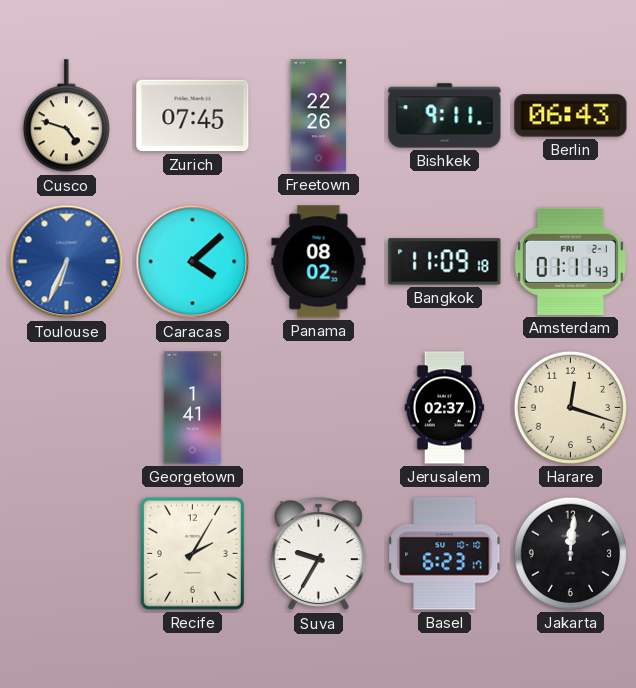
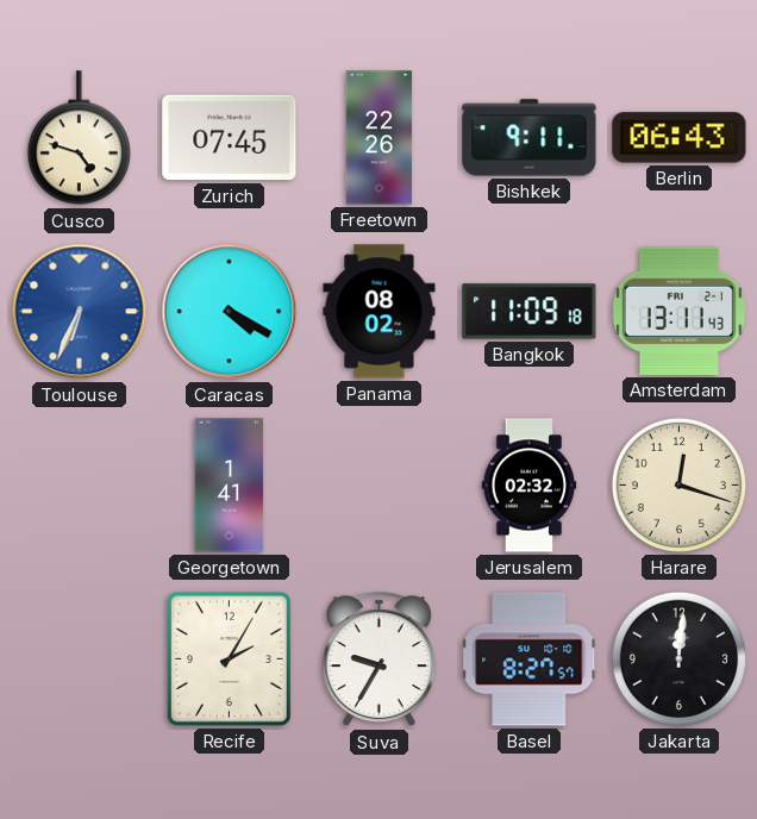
Caracas: 4:08 -> 4:20 (230, 312)
Amsterdam: 01:11 -> 13:11 (678, 311)
Jerusalem: 02:37 -> 02:32 (530, 486)
Basel: 6:23 -> 8:27 (530, 659)
